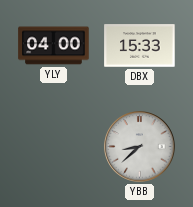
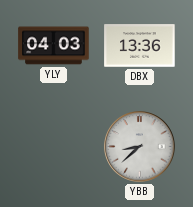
YLY: 04:00 -> 04:03 (54, 46)
DBX: 15:33 -> 13:36 (140, 46)
